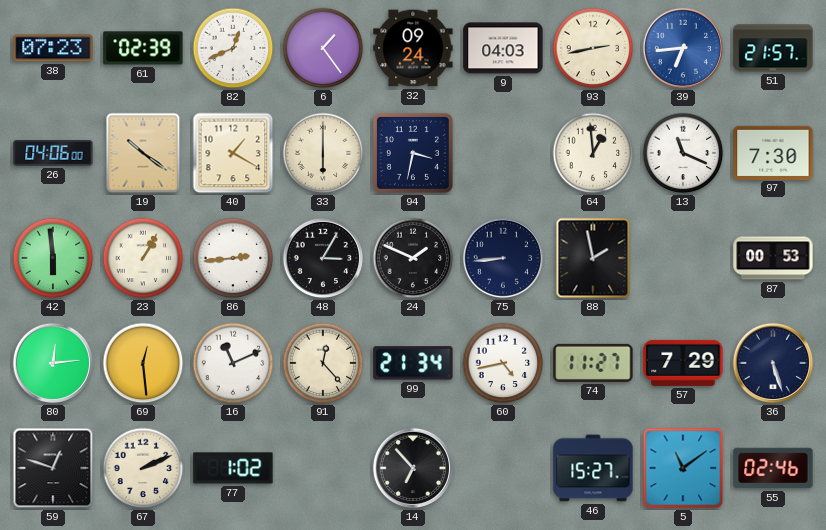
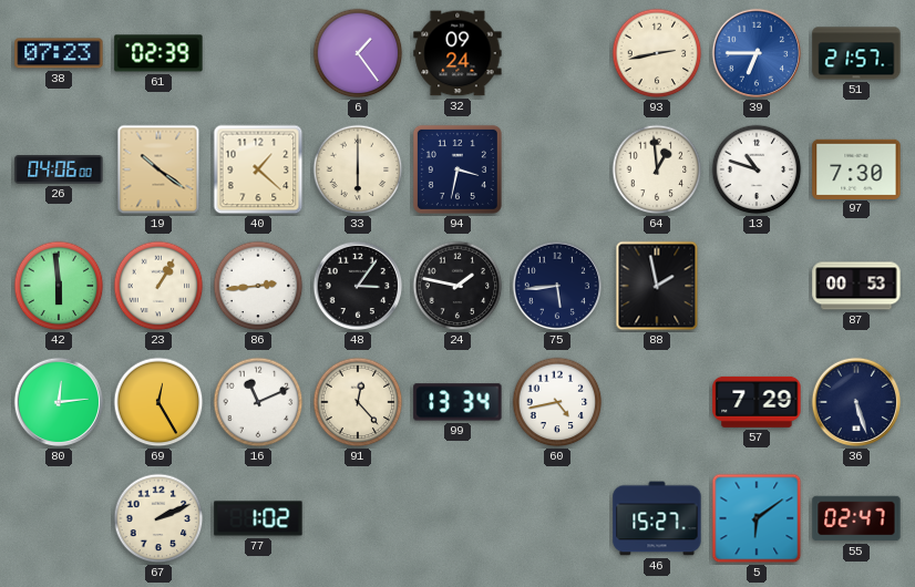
82: 12:41 -> none (233, 48)
9: 04:03 -> none (503, 48)
39: 6:44 -> 6:45 (757, 53)
40: 1:20 -> 1:22 (258, 169)
13: 11:19 -> 10:48 (757, 169)
48: 3:05 -> 3:06 (358, 286)
24: 1:49 -> 1:47 (457, 286)
75: 8:44 -> 5:44 (557, 286)
69: 12:29 -> 12:25 (158, 402)
99: 21:34 -> 13:34 (457, 402)
74: 11:27 -> none (593, 363)
59: 12:48 -> none (53, 468)
14: 6:53 -> none (413, 468)
5: 11:09 -> 6:09 (757, 518)
55: 02:46 -> 02:47 (856, 518)
